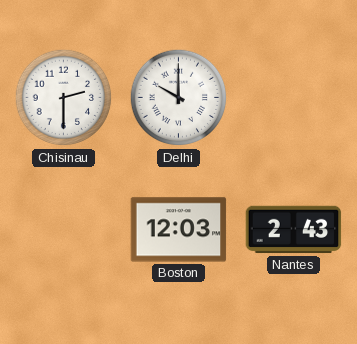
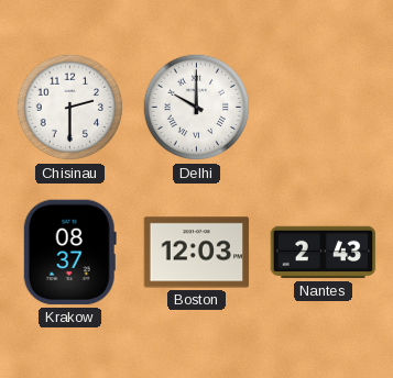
Krakow: none -> 08:37 (69, 253)
